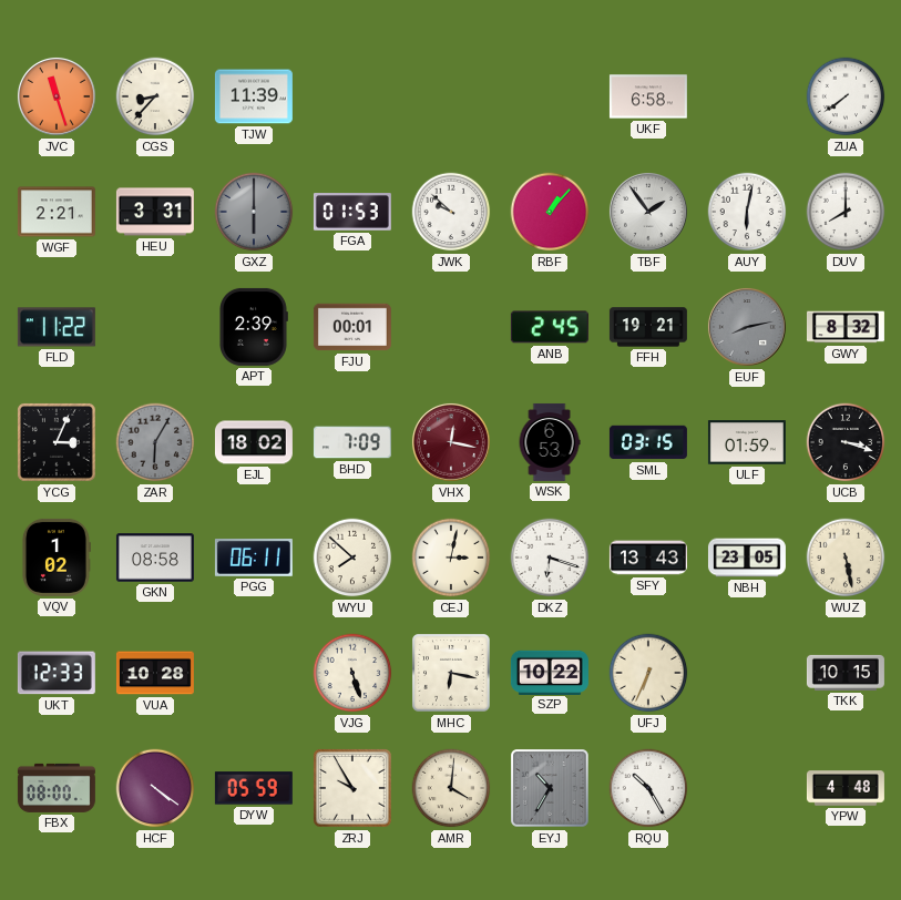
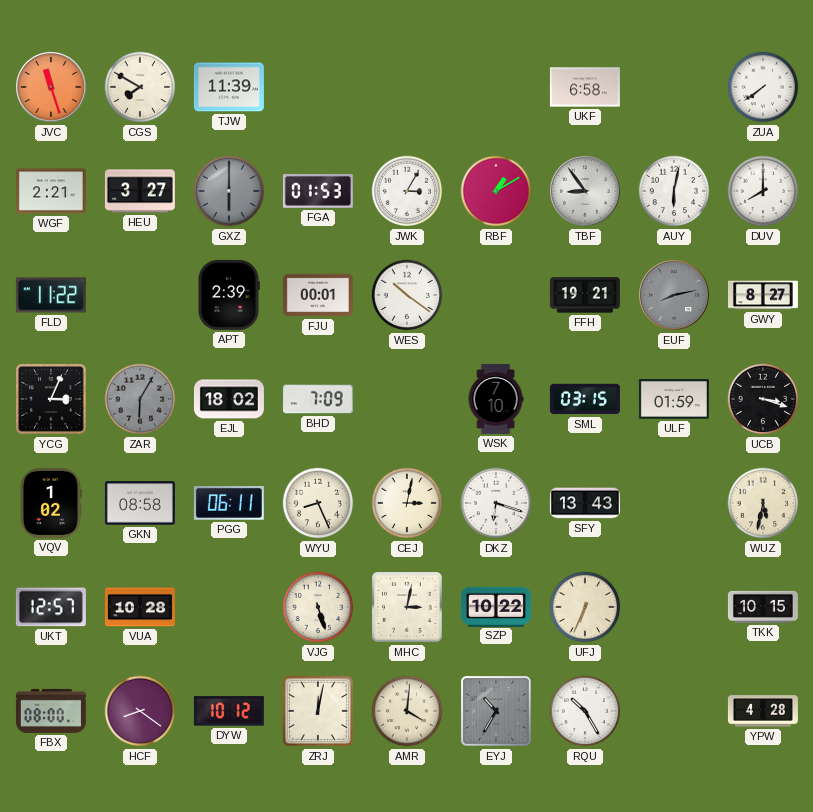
CGS: 8:37 -> 7:50 (140, 87)
HEU: 3:31 -> 3:27 (140, 191)
JWK: 9:52 -> 3:05 (407, 191)
RBF: 1:07 -> 1:10 (496, 191)
TBF: 1:54 -> 8:54 (585, 191)
WES: none -> 10:21 (407, 295)
ANB: 2:45 -> none (550, 327)
GWY: 8:32 -> 8:27 (763, 295)
VHX: 12:17 -> none (451, 442)
WSK: 6:53 -> 7:10 (496, 399)
WYU: 7:52 -> 8:26 (318, 503)
NBH: 23:05 -> none (747, 558)
WUZ: 5:28 -> 5:32 (763, 503)
UKT: 12:33 -> 12:57 (51, 607)
MHC: 6:17 -> 3:02 (408, 608)
HCF: 4:21 -> 8:21 (140, 711)
DYW: 05:59 -> 10:12 (229, 711)
ZRJ: 9:55 -> 12:02 (319, 712)
YPW: 4:48 -> 4:28 (763, 711)
